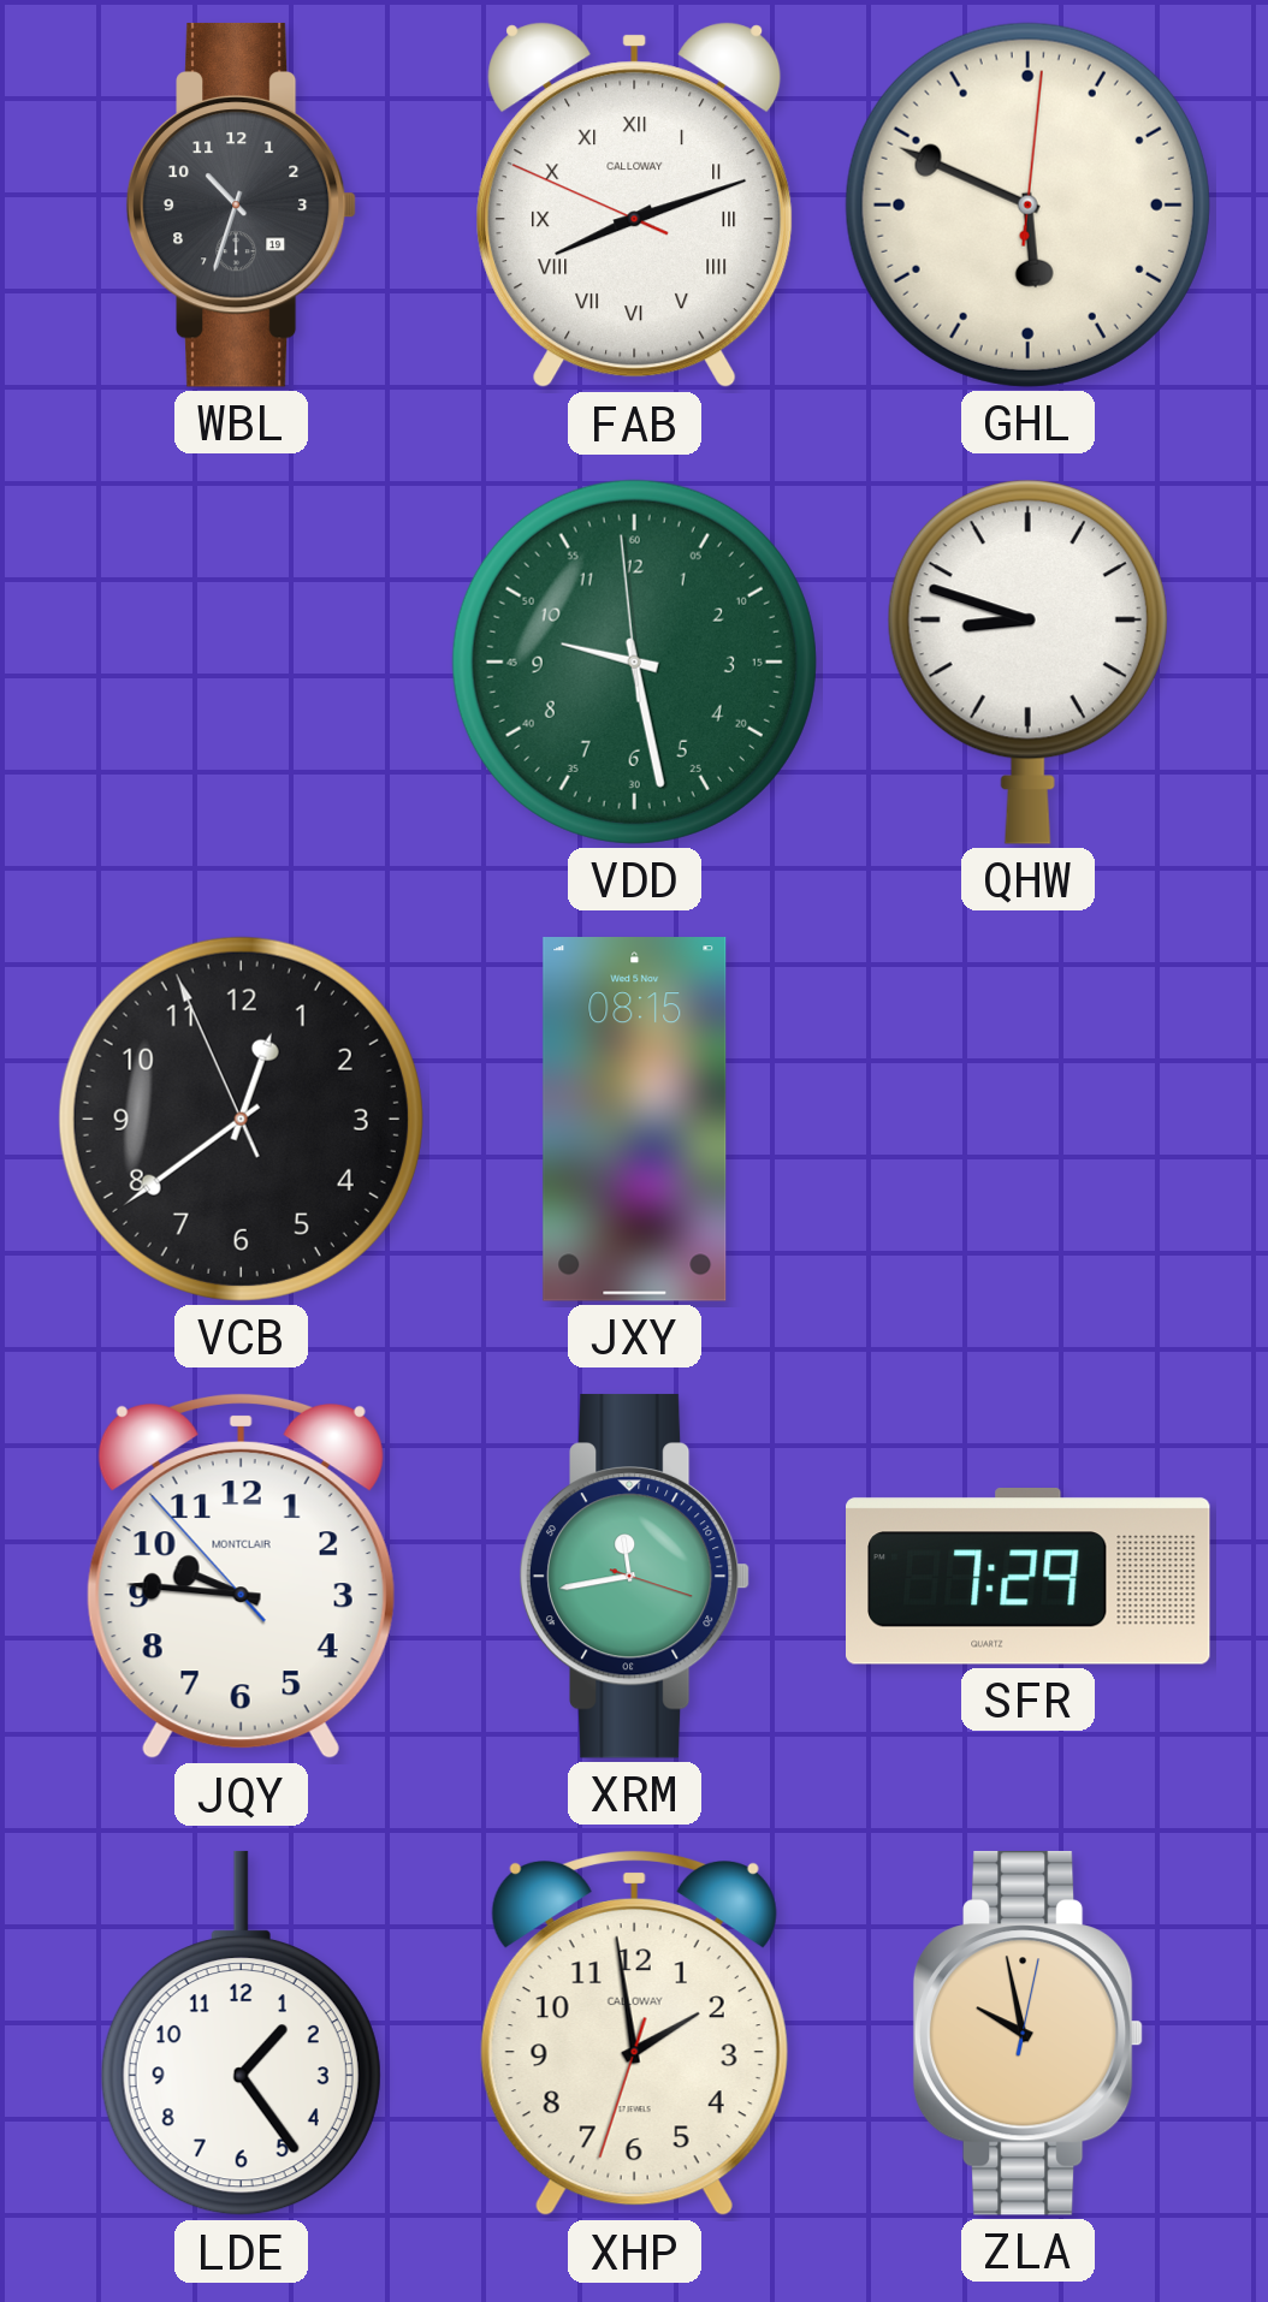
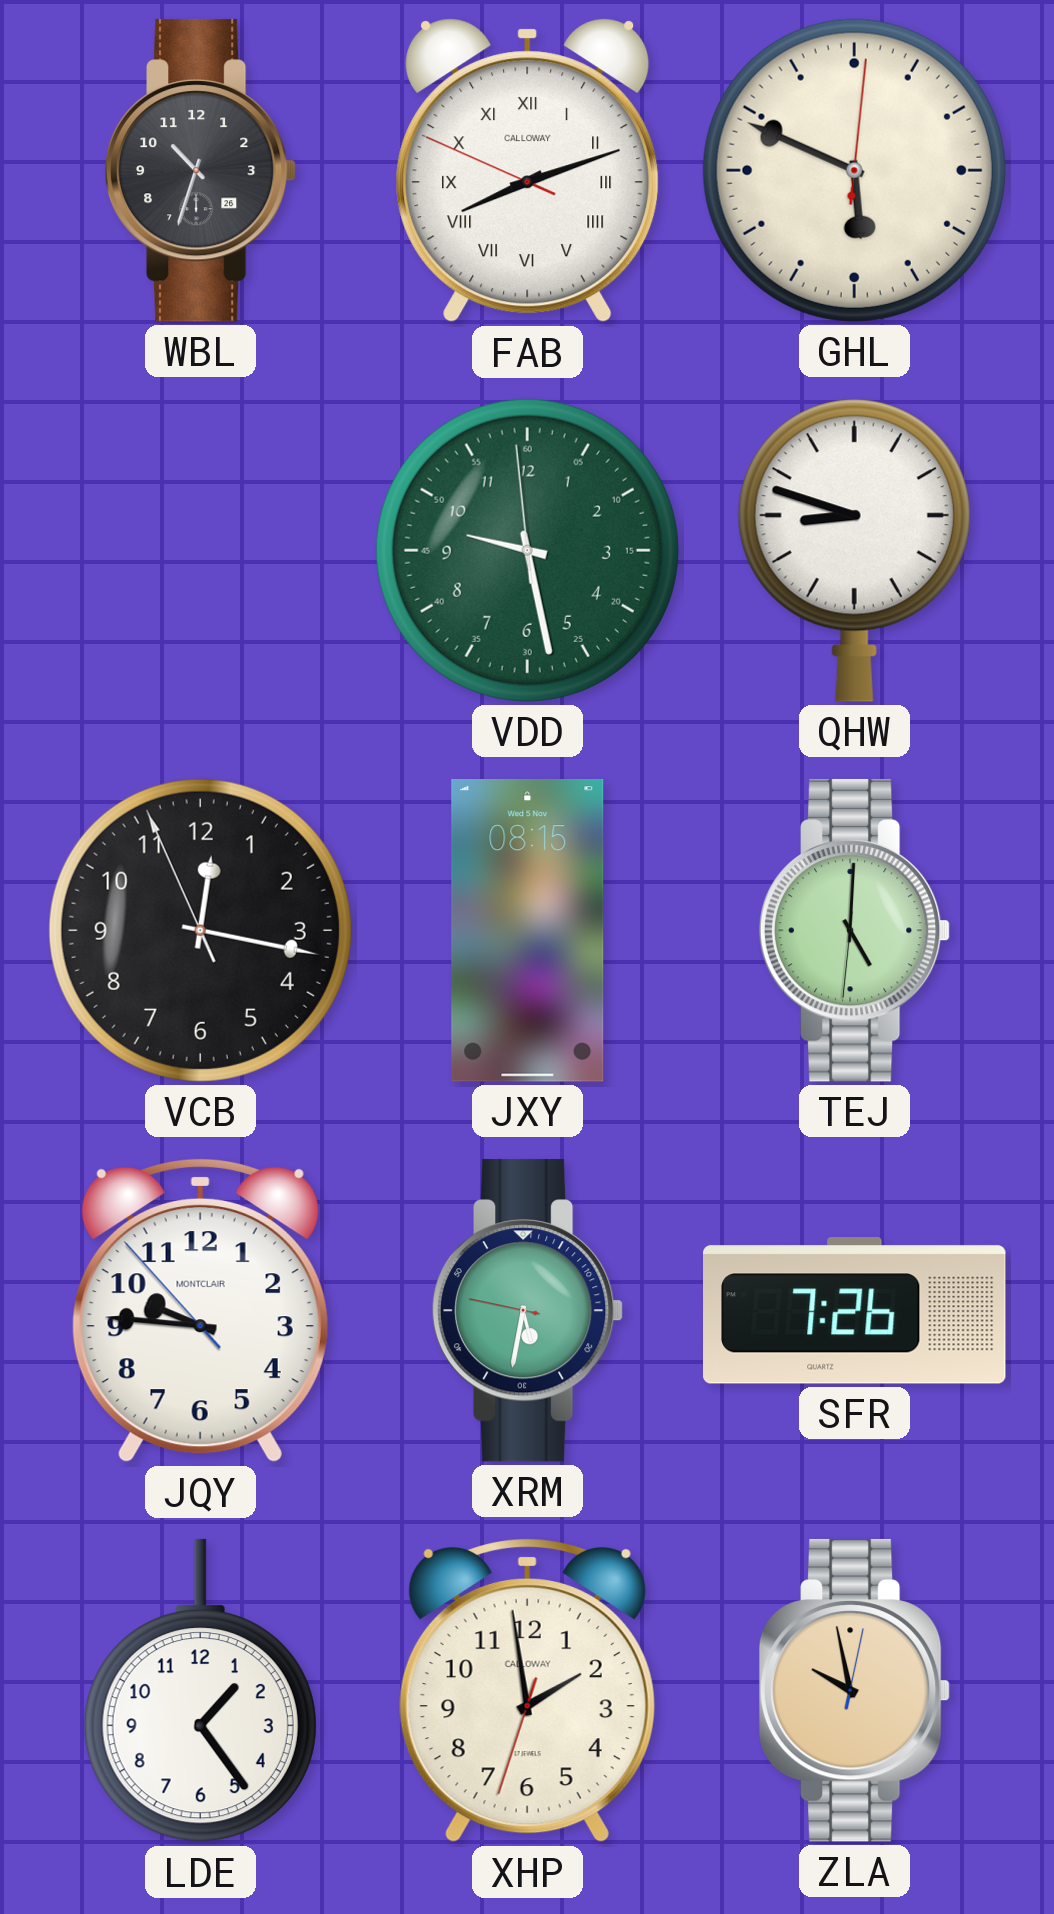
WBL date: 19 -> 26 (201, 170)
VCB: 12:38 -> 12:16 (200, 930)
TEJ: none -> 5:00 (855, 930)
XRM: 11:43 -> 5:31 (528, 1310)
SFR: 7:29 -> 7:26 (855, 1311)
